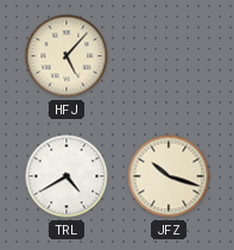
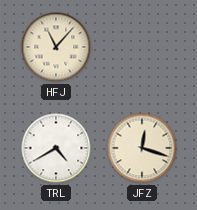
HFJ: 5:07 -> 11:07 (56, 47)
JFZ: 10:18 -> 12:18 (142, 148)
